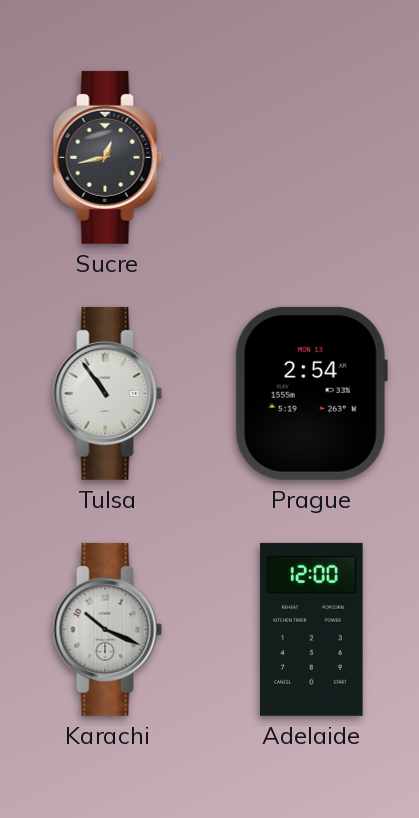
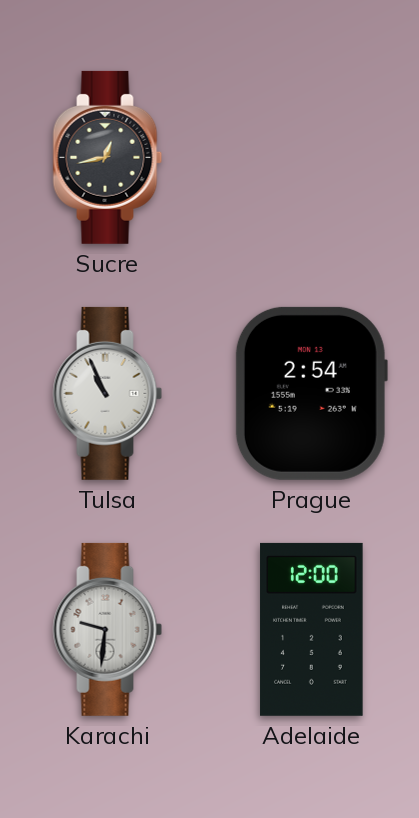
Tulsa: 10:54 -> 10:56 (108, 393)
Karachi: 10:19 -> 9:31 (108, 629)
